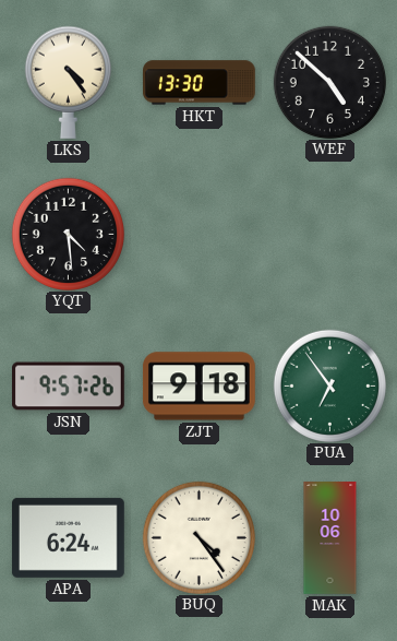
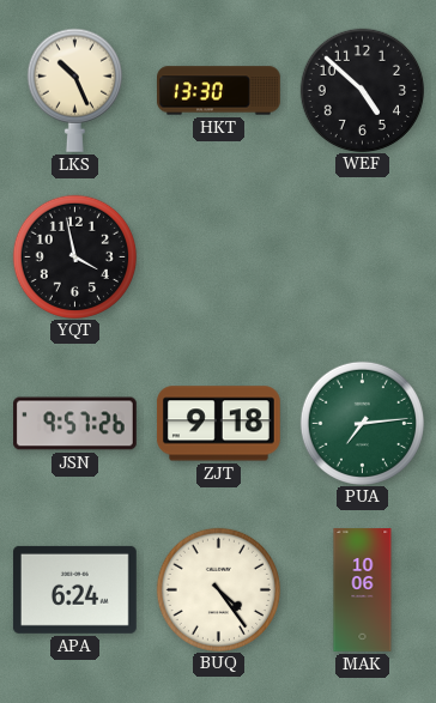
LKS: 4:24 -> 10:26 (74, 90)
YQT: 4:29 -> 3:58 (74, 256)
PUA: 6:54 -> 7:14 (362, 423)
